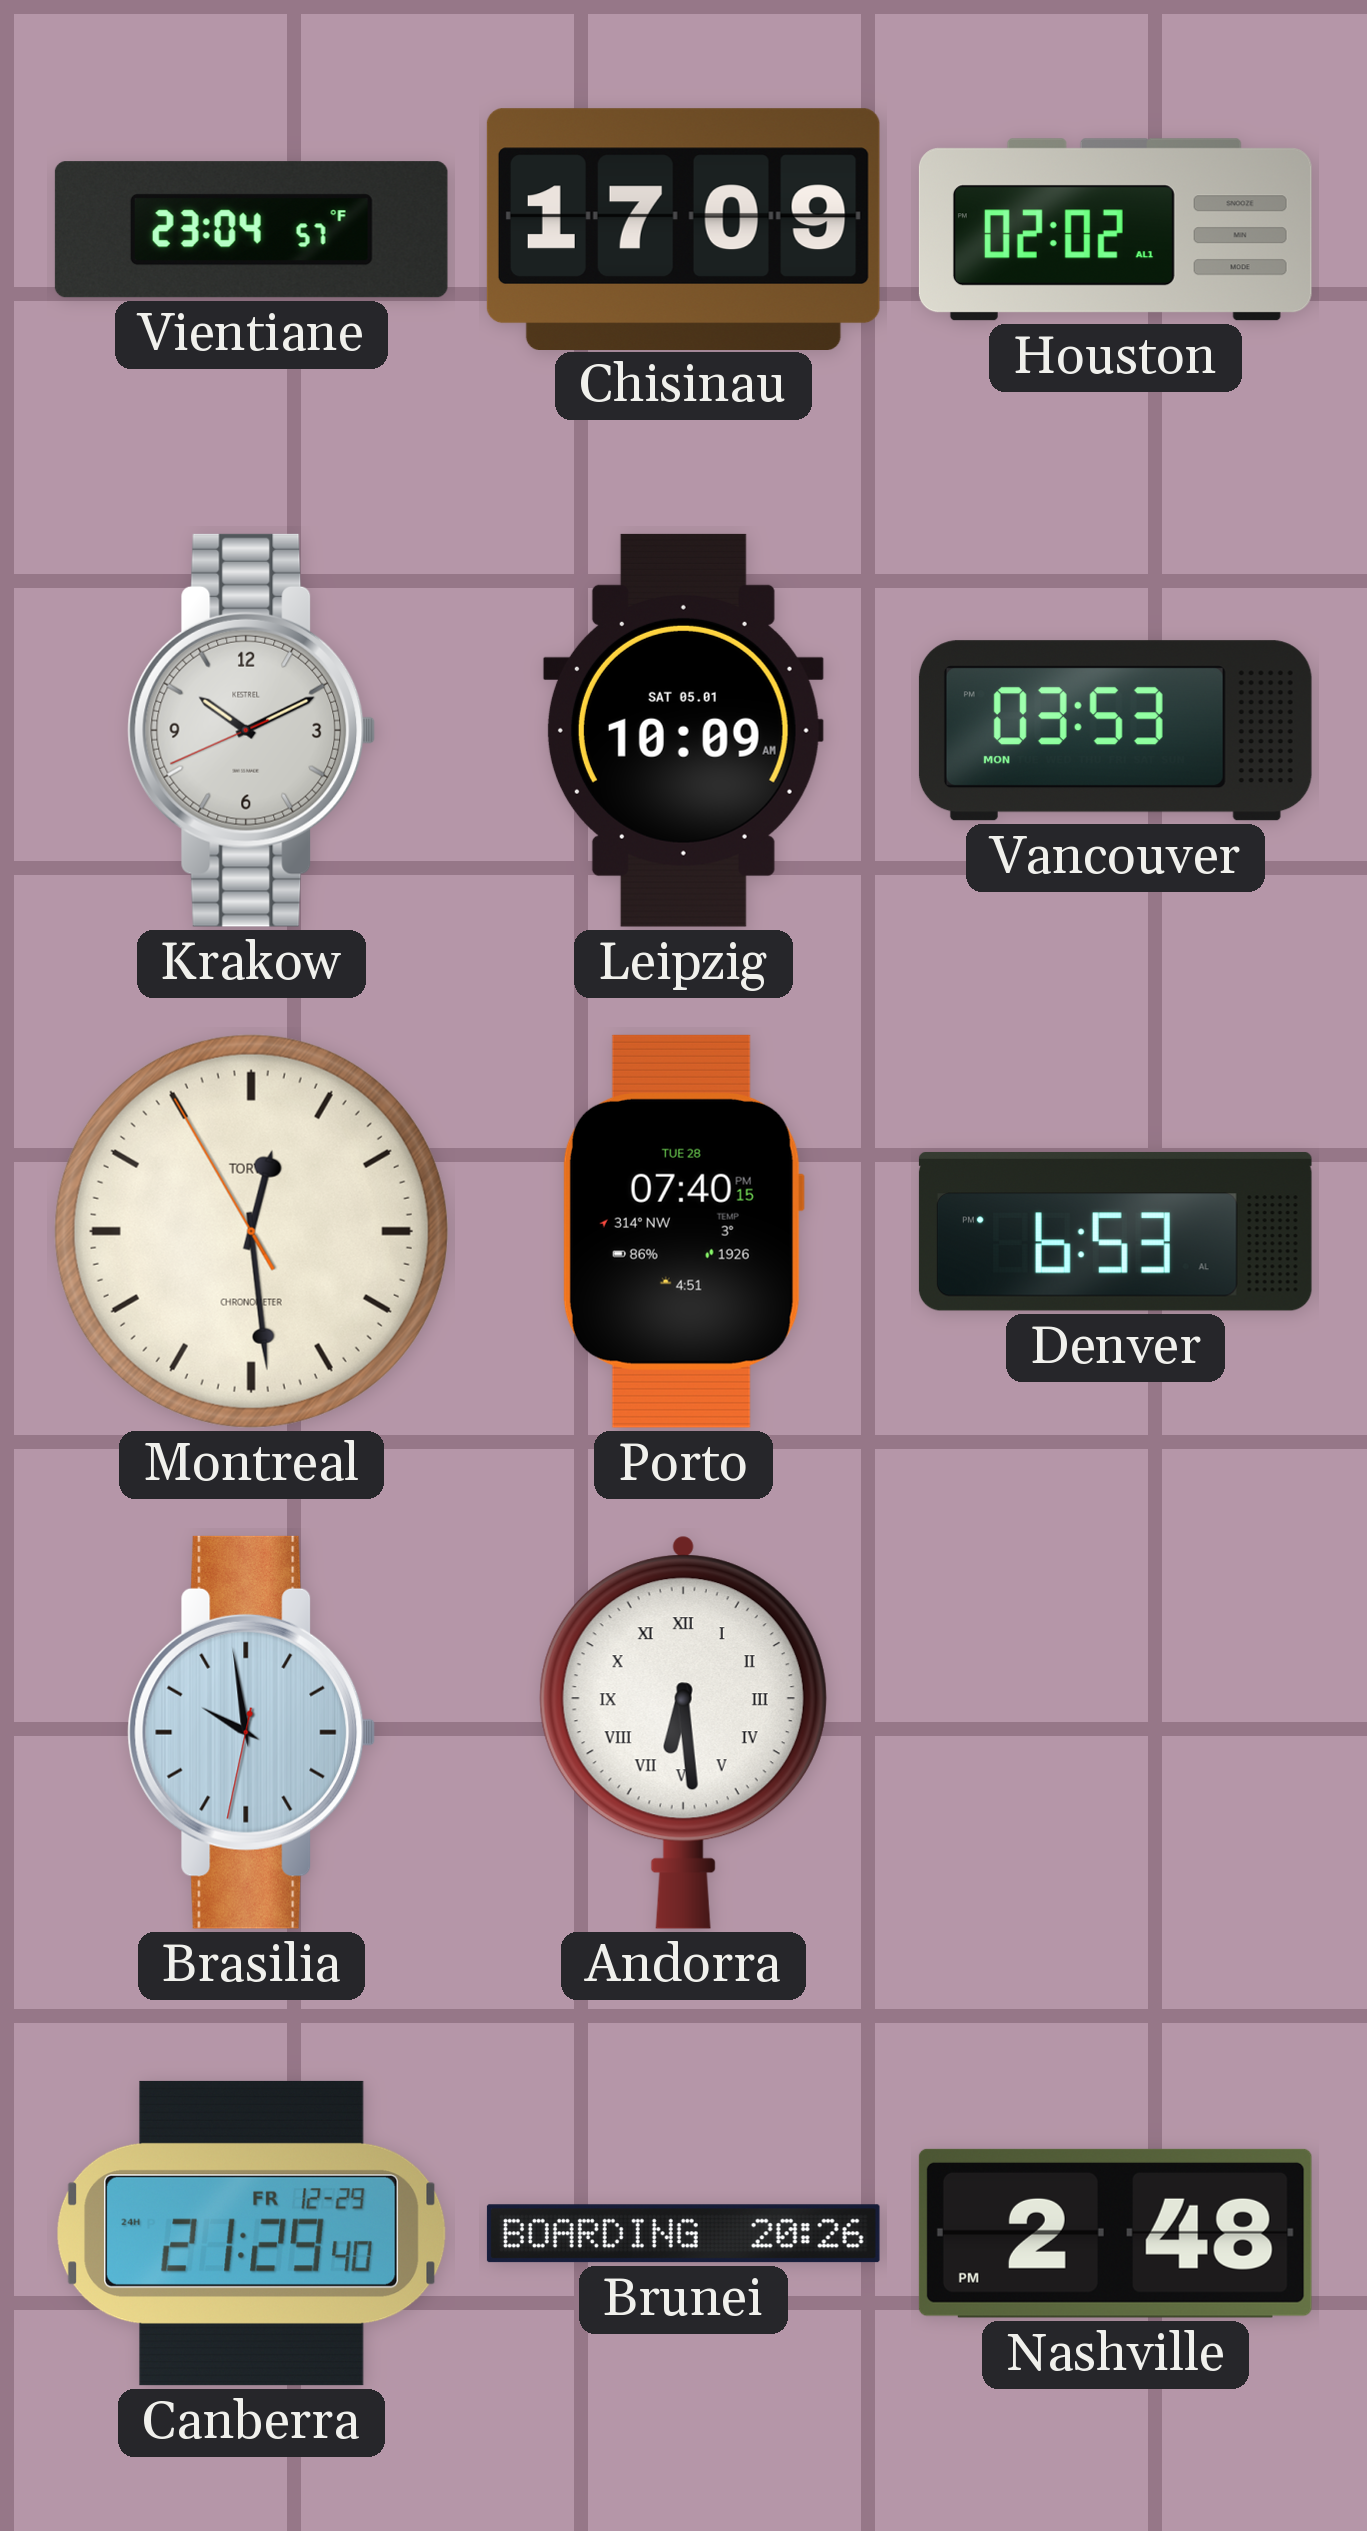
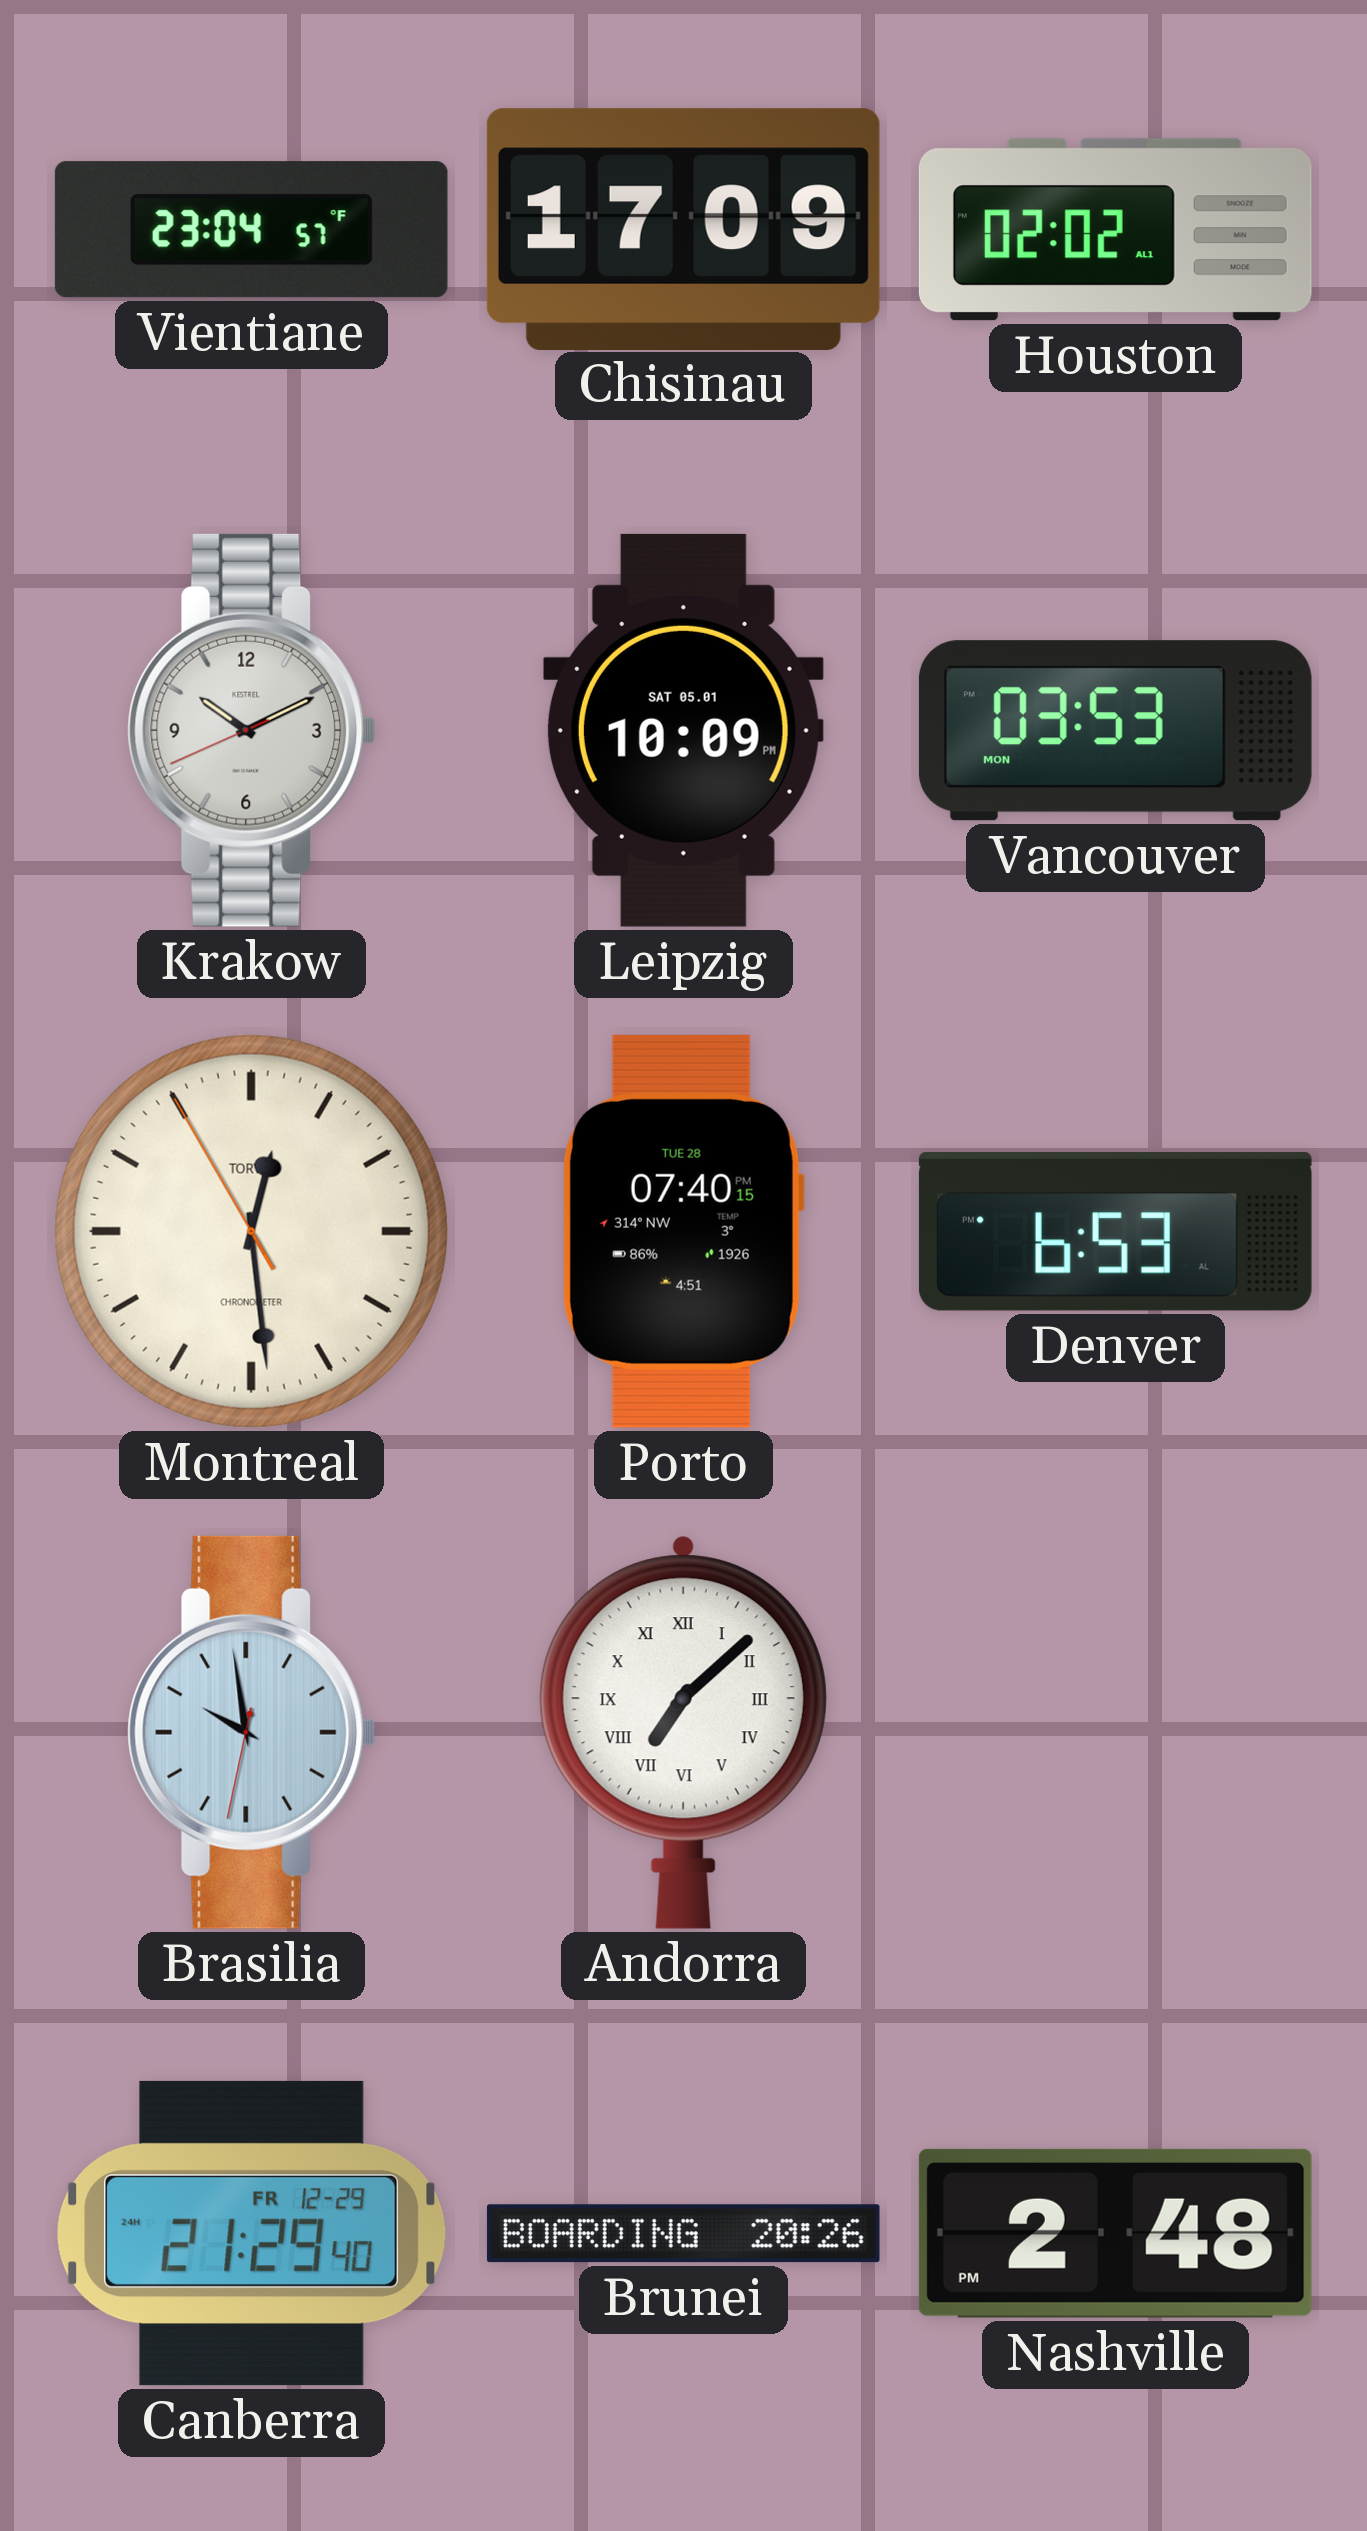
Leipzig: 10:09 AM -> 10:09 PM (683, 730)
Andorra: 6:29 -> 7:08 (683, 1732)
